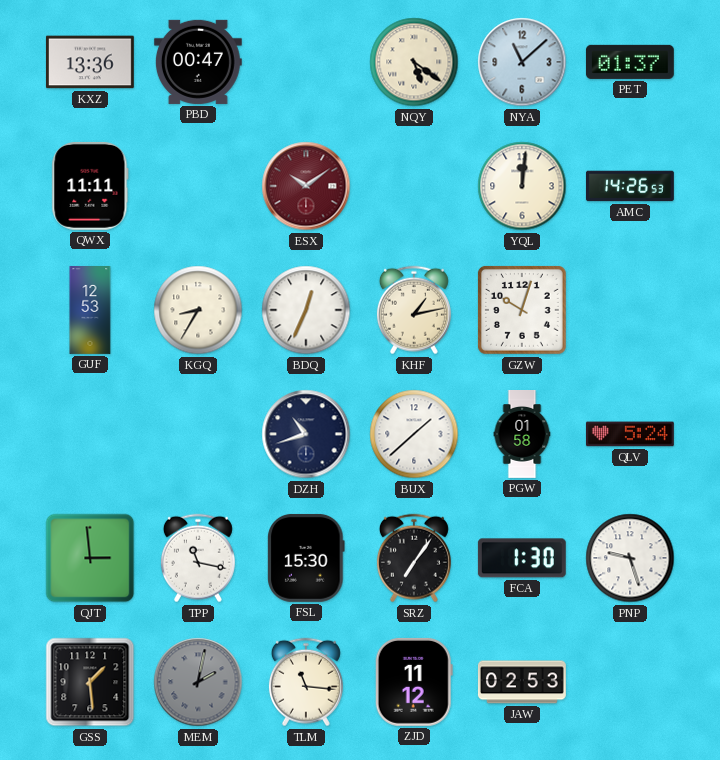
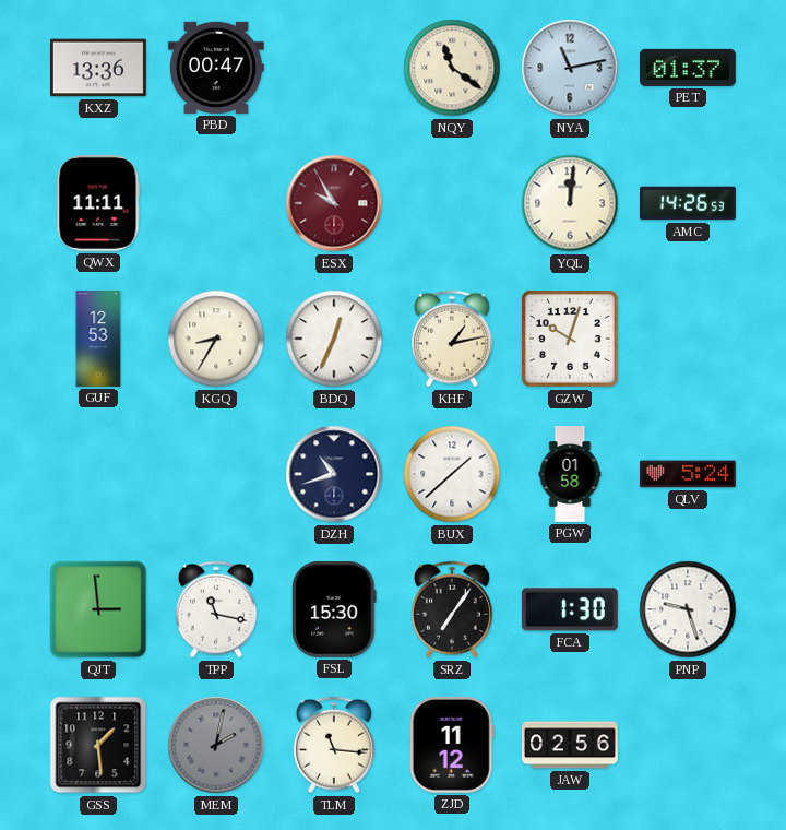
NQY: 5:21 -> 11:21 (452, 68)
NYA: 11:08 -> 11:13 (570, 68)
ESX: 10:09 -> 9:55 (334, 203)
JAW: 02:53 -> 02:56 (570, 745)
